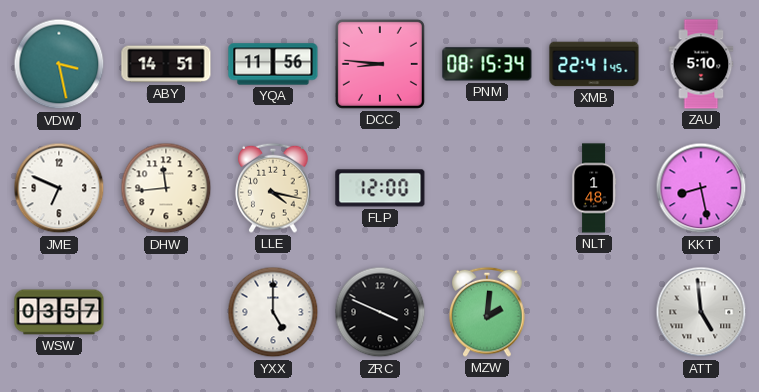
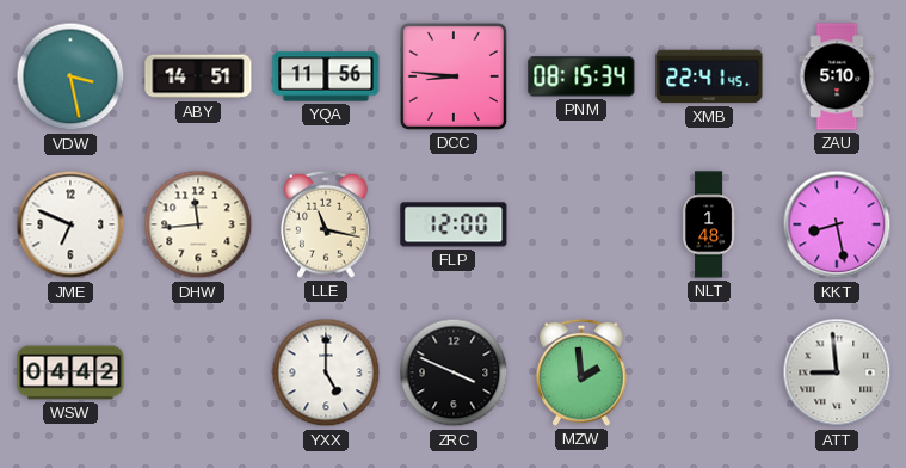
LLE: 4:17 -> 11:17 (326, 224)
WSW: 03:57 -> 04:42 (70, 372)
MZW: 2:01 -> 1:59 (581, 372)
ATT: 4:59 -> 8:59 (837, 372)
